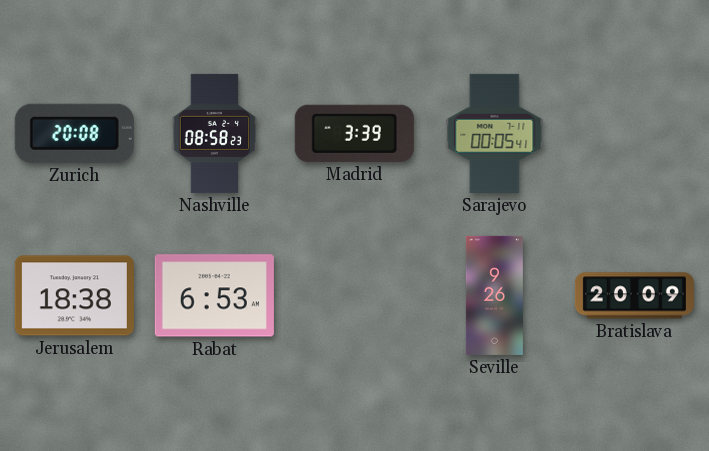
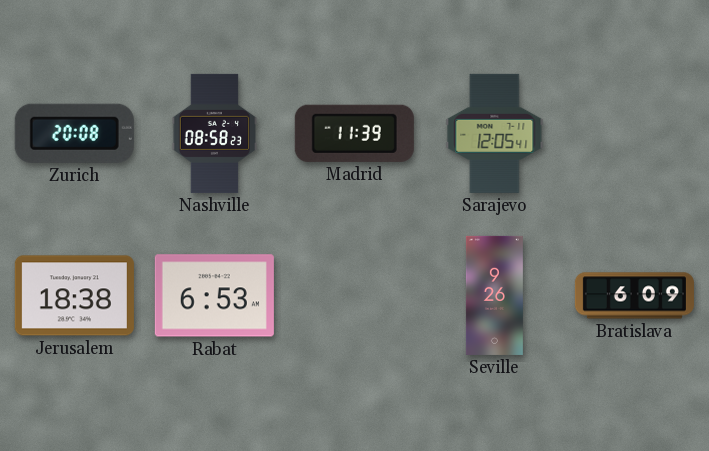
Madrid: 3:39 -> 11:39 (354, 133)
Sarajevo: 00:05 -> 12:05 (495, 133)
Bratislava: 20:09 -> 6:09 (634, 296)
